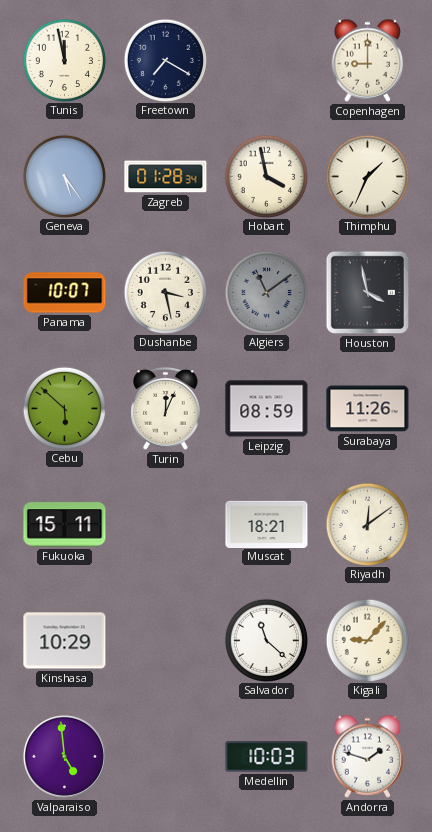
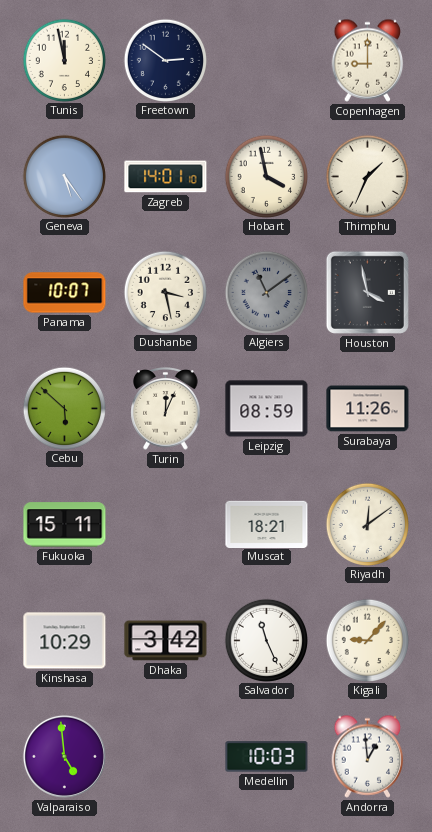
Freetown: 7:20 -> 2:51 (165, 60)
Zagreb: 01:28 -> 14:01 (166, 177)
Dhaka: none -> 3:42 (166, 641)
Salvador: 11:22 -> 11:26 (266, 640)
Andorra: 1:48 -> 12:59 (368, 756)
